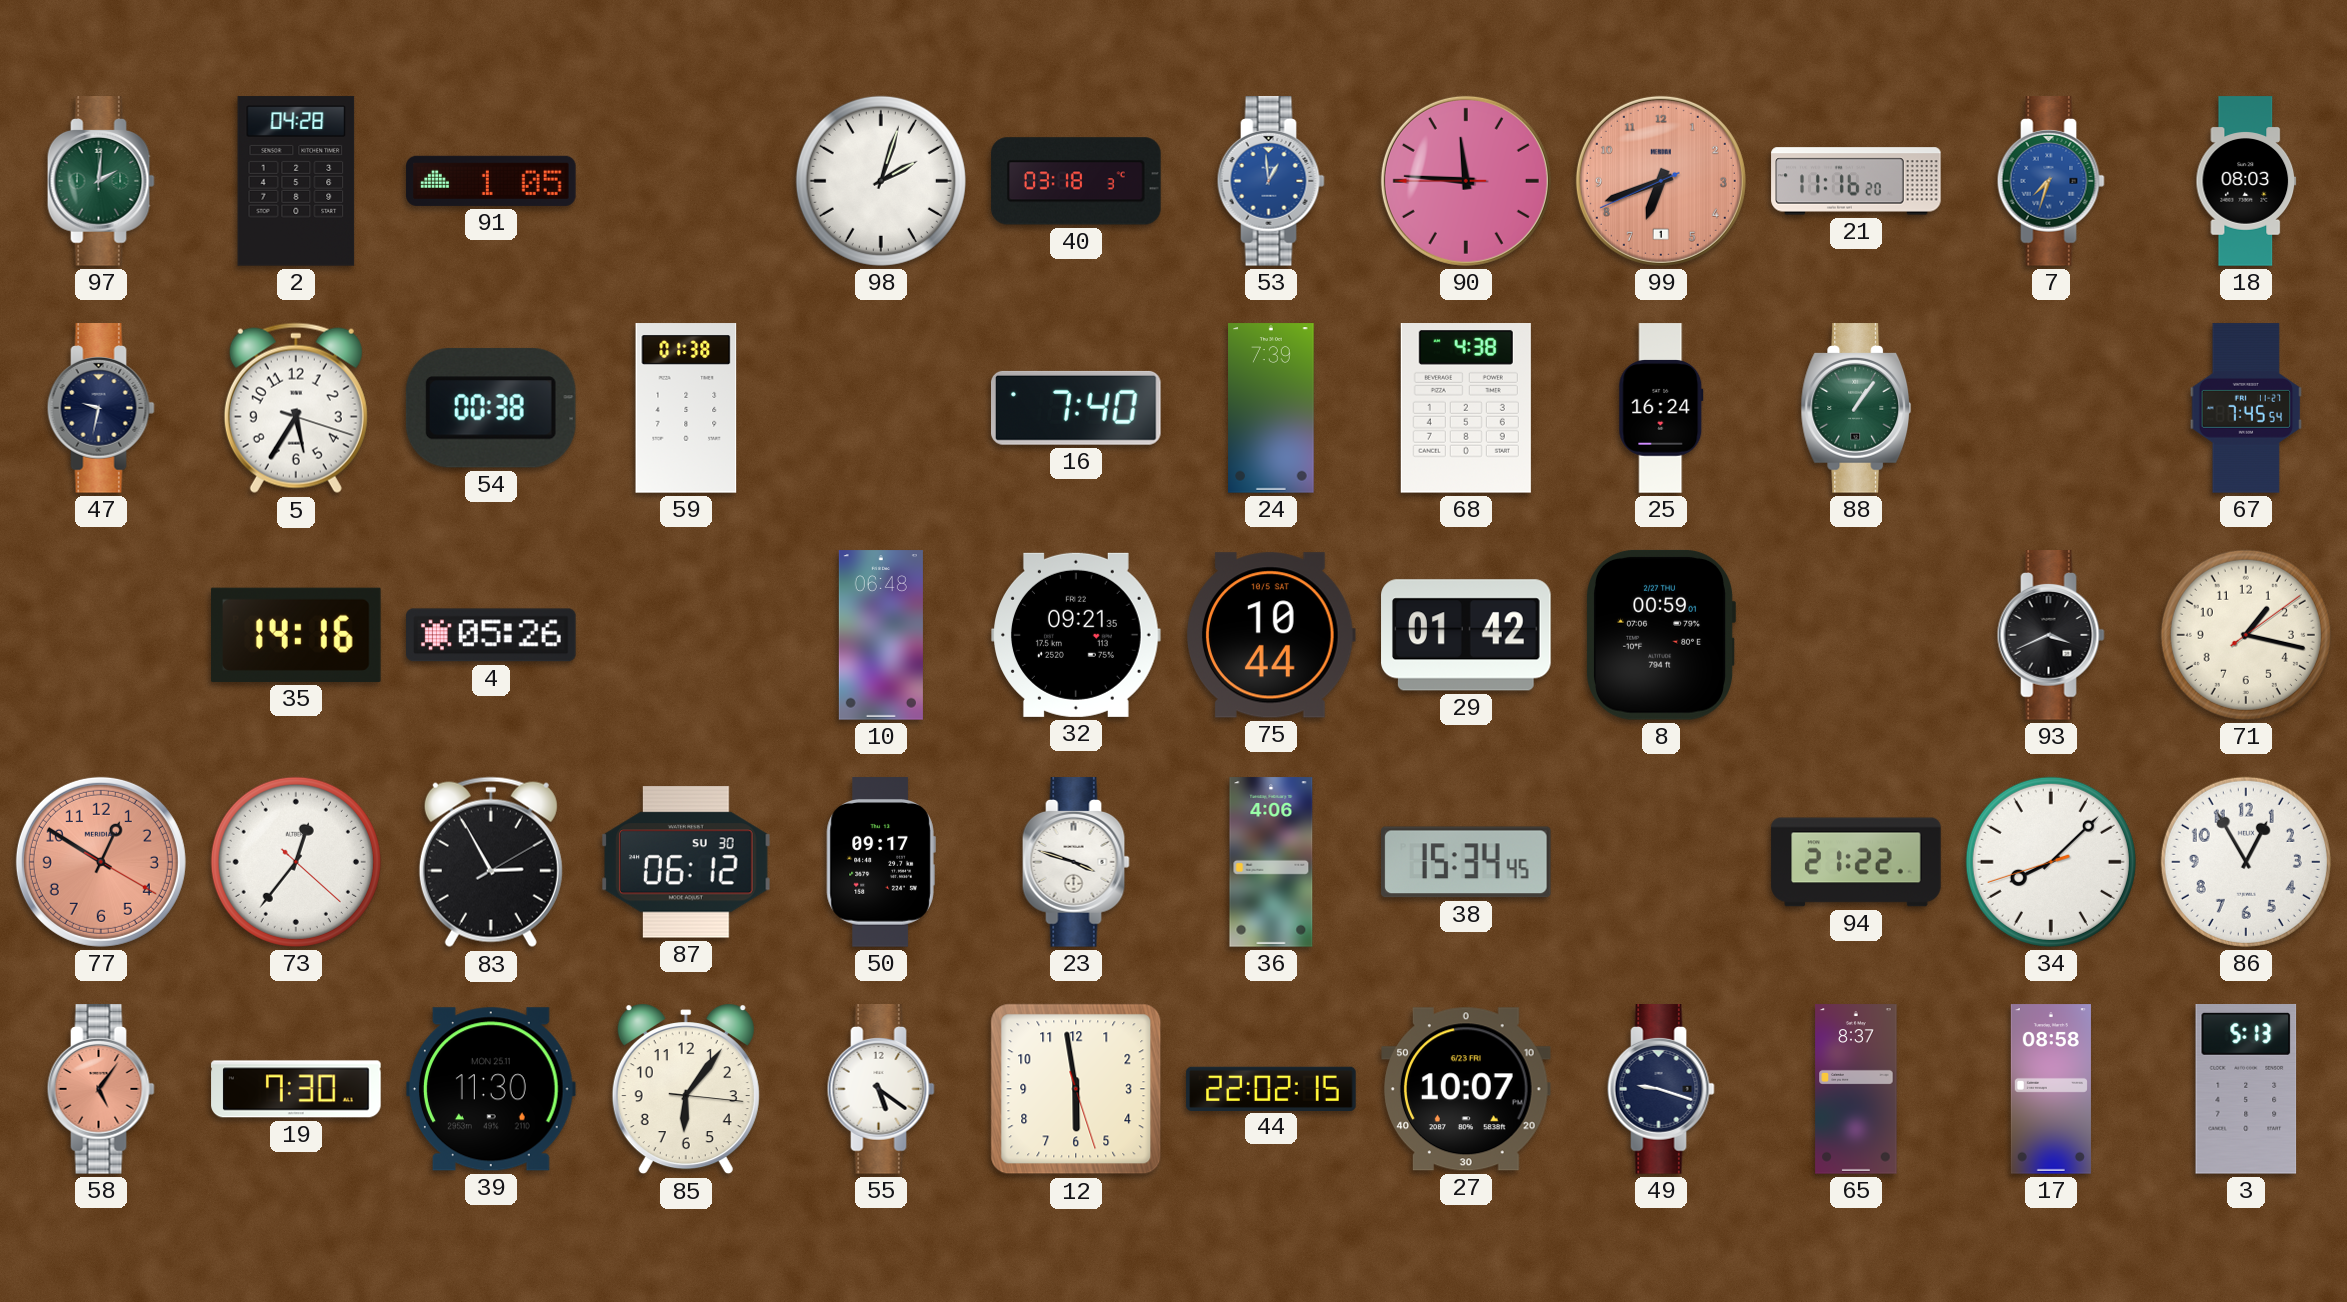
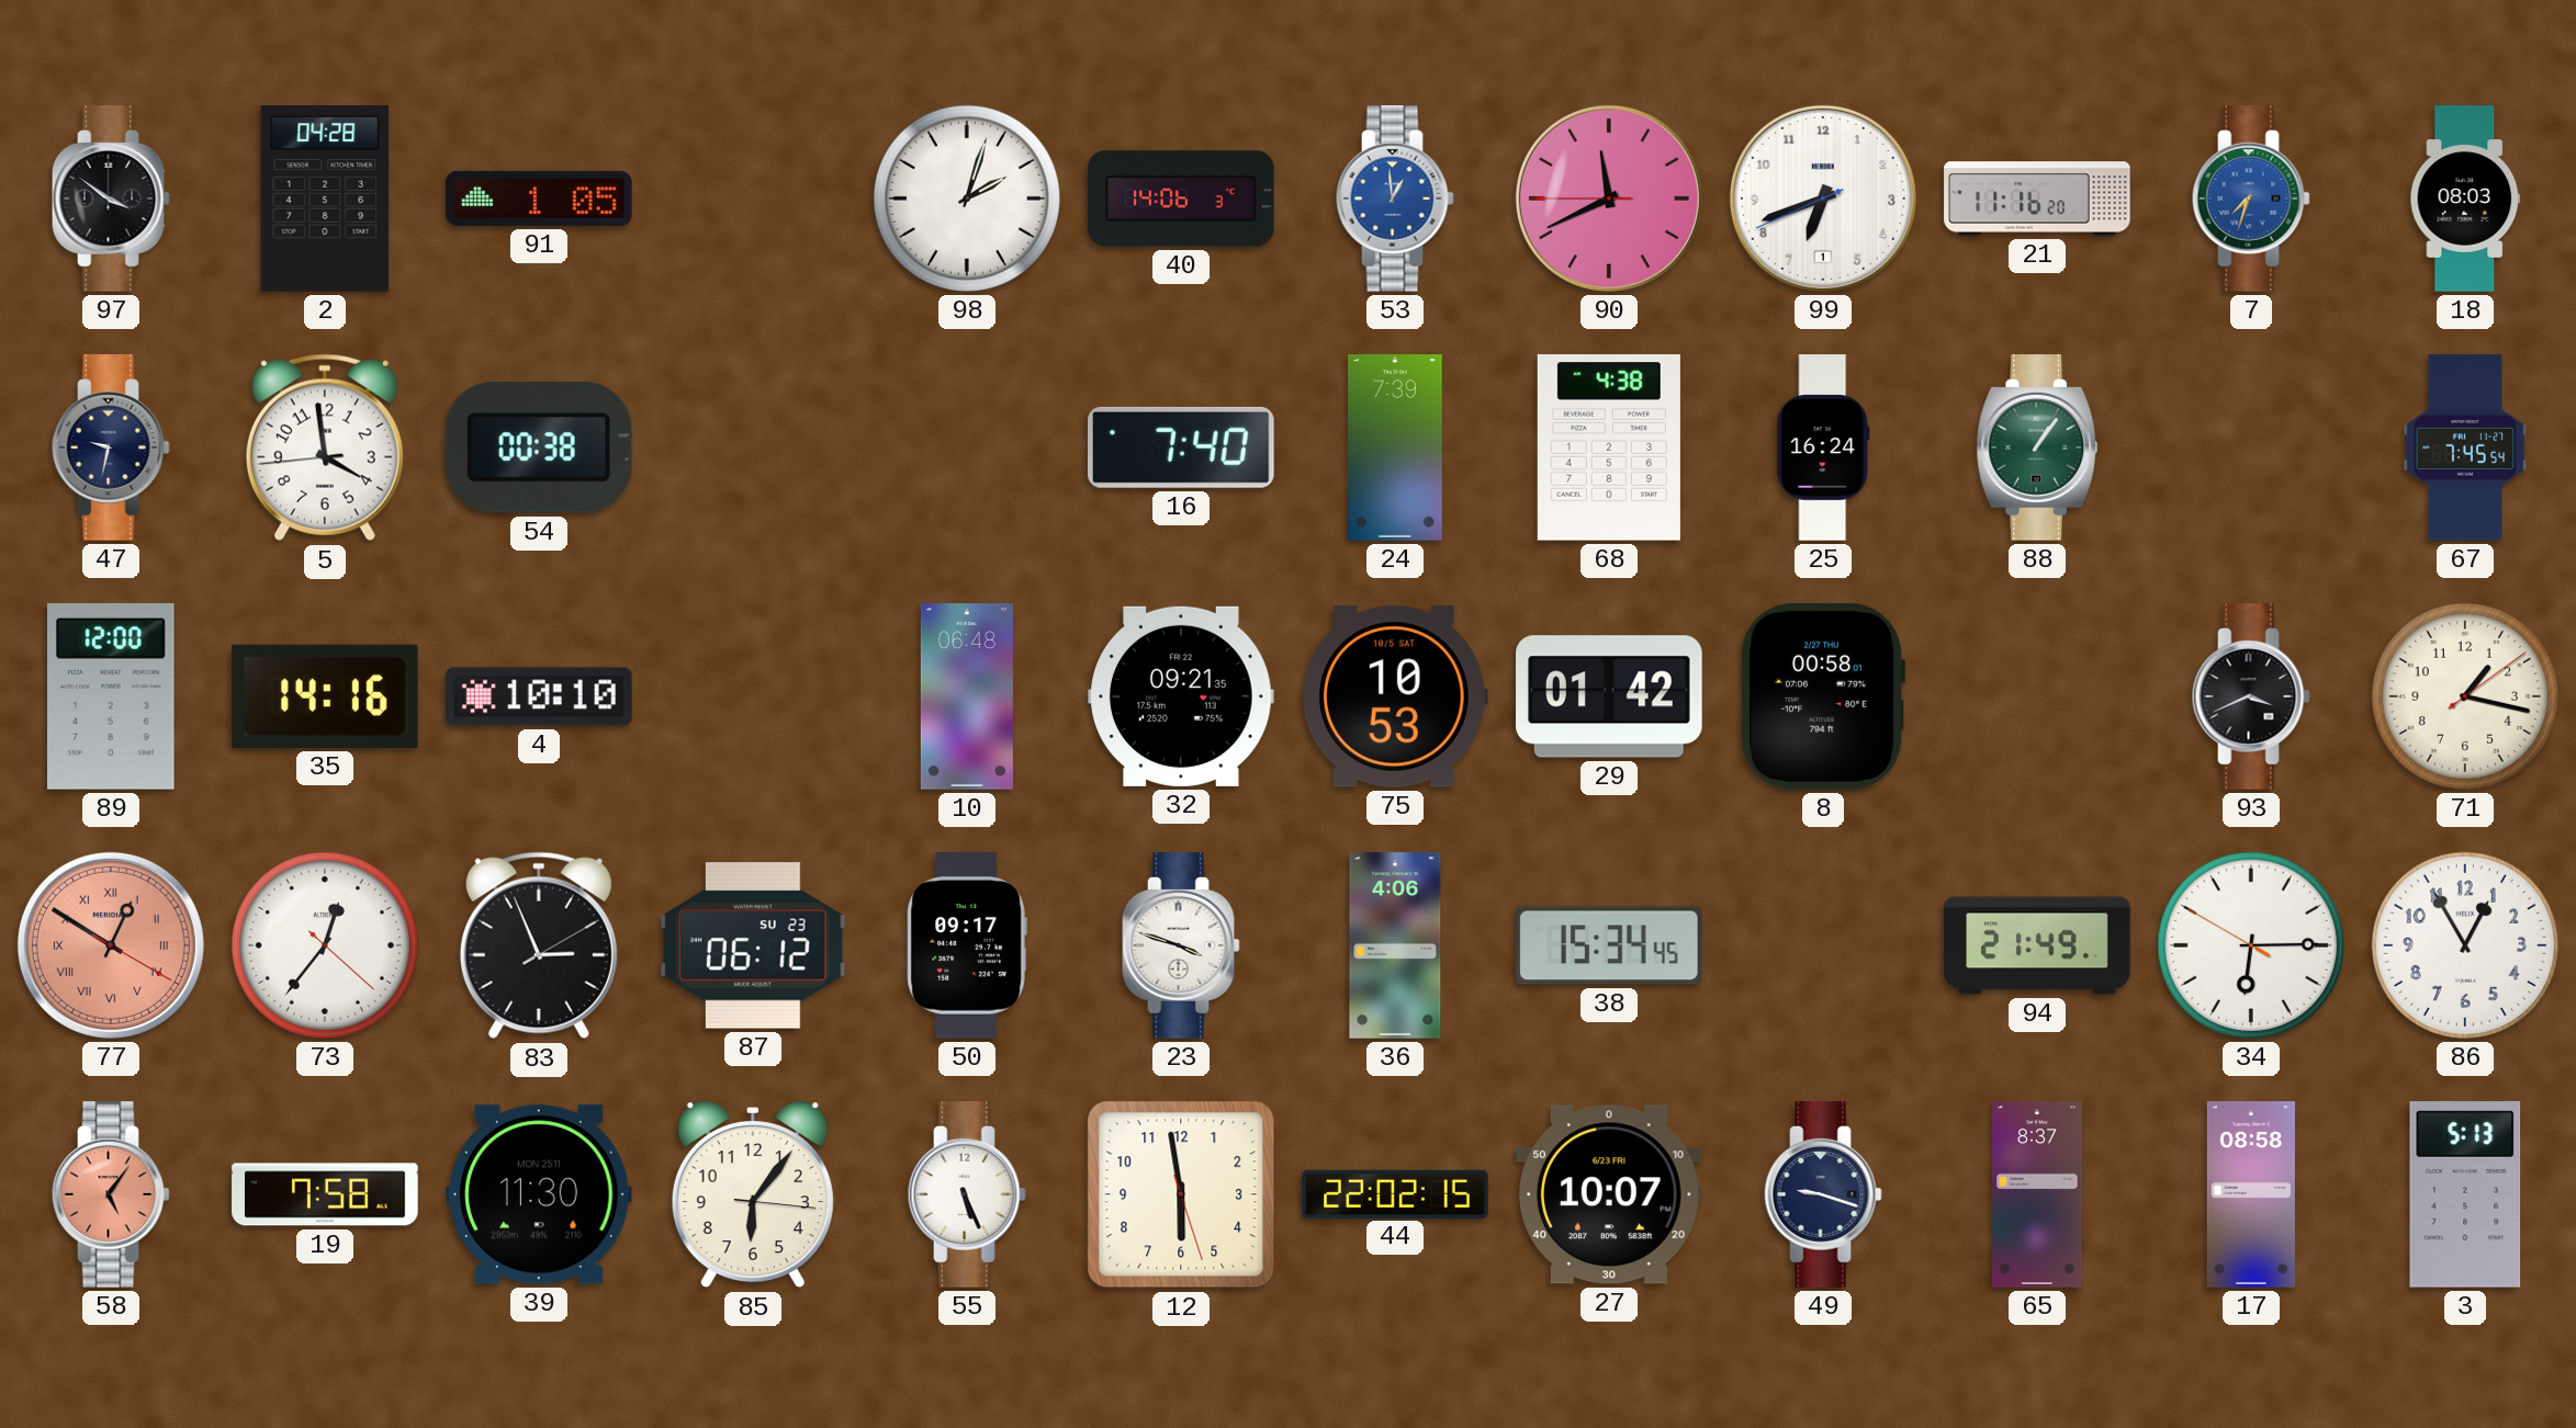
97: 2:01 -> 3:51 (111, 199)
97 dial: green -> black (111, 199)
40: 03:18 -> 14:06 (1181, 199)
90: 11:45 -> 11:40 (1609, 199)
99 dial: salmon -> white (1823, 199)
5: 5:35 -> 3:58 (325, 447)
59: 01:38 -> none (686, 408)
89: none -> 12:00 (112, 696)
4: 05:26 -> 10:10 (540, 696)
75: 10:44 -> 10:53 (1395, 696)
8: 00:59 -> 00:58 (1822, 696)
77 numerals: Arabic -> Roman (111, 945)
83: 2:55 -> 2:56 (539, 945)
87 date: SU 30 -> SU 23 (753, 945)
94: 21:22 -> 21:49 (2037, 945)
34: 8:07 -> 6:14 (2251, 945)
19: 7:30 -> 7:58 (325, 1194)
55: 5:21 -> 5:26 (967, 1194)
